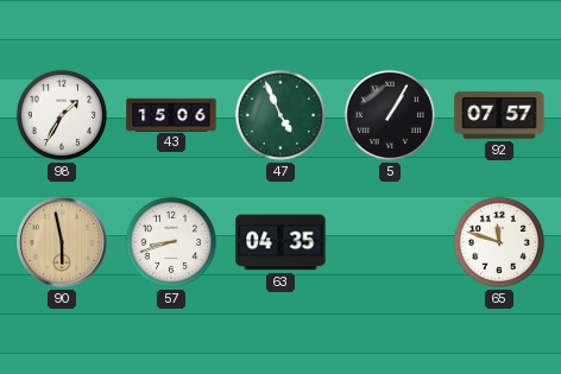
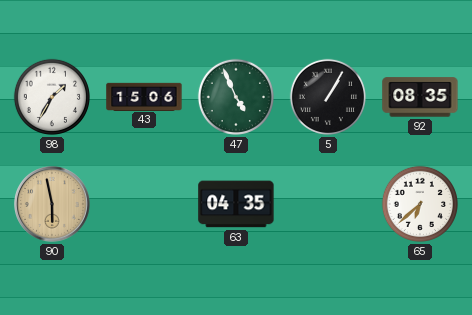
92: 07:57 -> 08:35 (420, 97)
57: 8:42 -> none (171, 242)
65: 11:48 -> 6:38 (420, 204)
